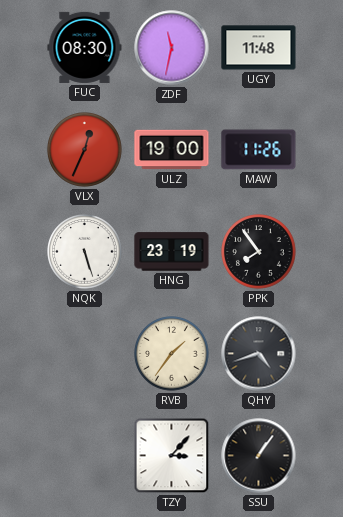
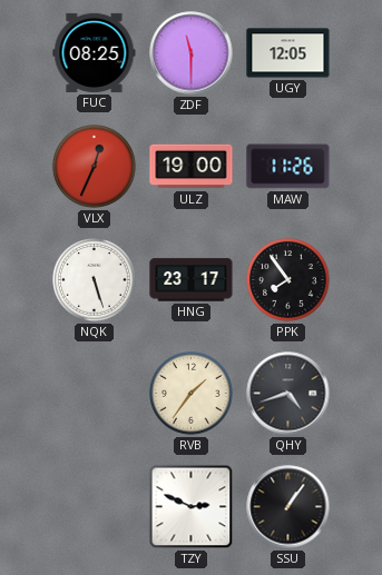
FUC: 08:30 -> 08:25 (95, 52)
ZDF: 11:32 -> 11:30 (192, 53)
UGY: 11:48 -> 12:05 (288, 53)
HNG: 23:19 -> 23:17 (192, 280)
TZY: 3:07 -> 2:49 (192, 507)
